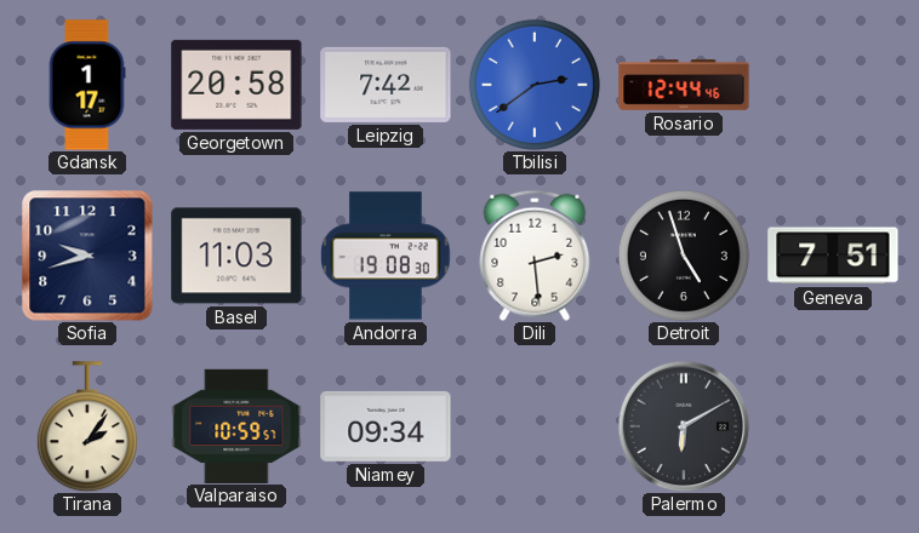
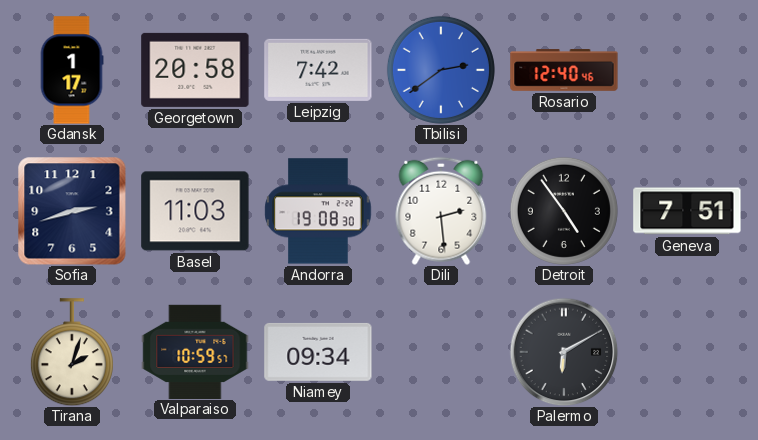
Rosario: 12:44 -> 12:40 (564, 70)
Sofia: 9:42 -> 2:42 (72, 211)
Detroit: 4:57 -> 4:54 (564, 211)
Tirana: 2:06 -> 2:03 (72, 352)
